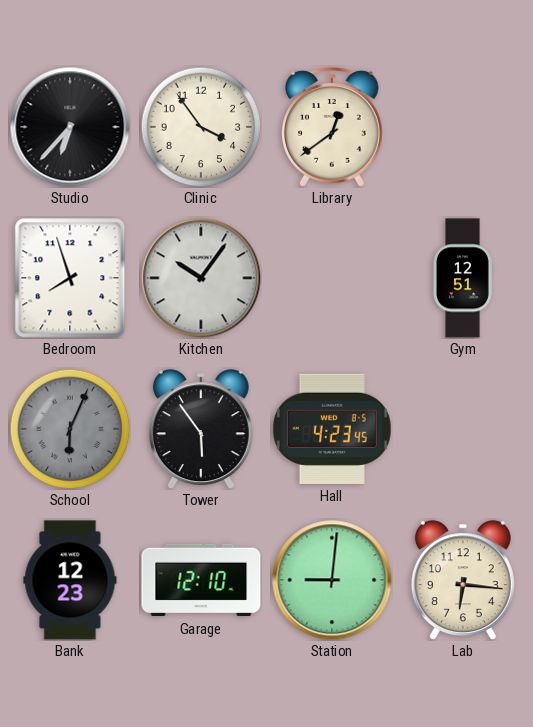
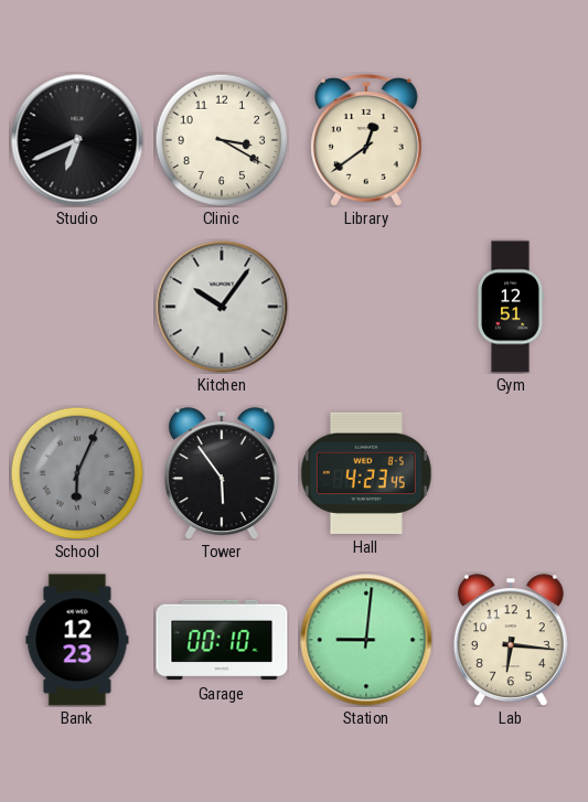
Studio: 6:37 -> 6:41 (77, 140)
Clinic: 3:54 -> 3:20 (222, 140)
Bedroom: 7:57 -> none (70, 278)
Garage: 12:10 -> 00:10 (222, 640)
